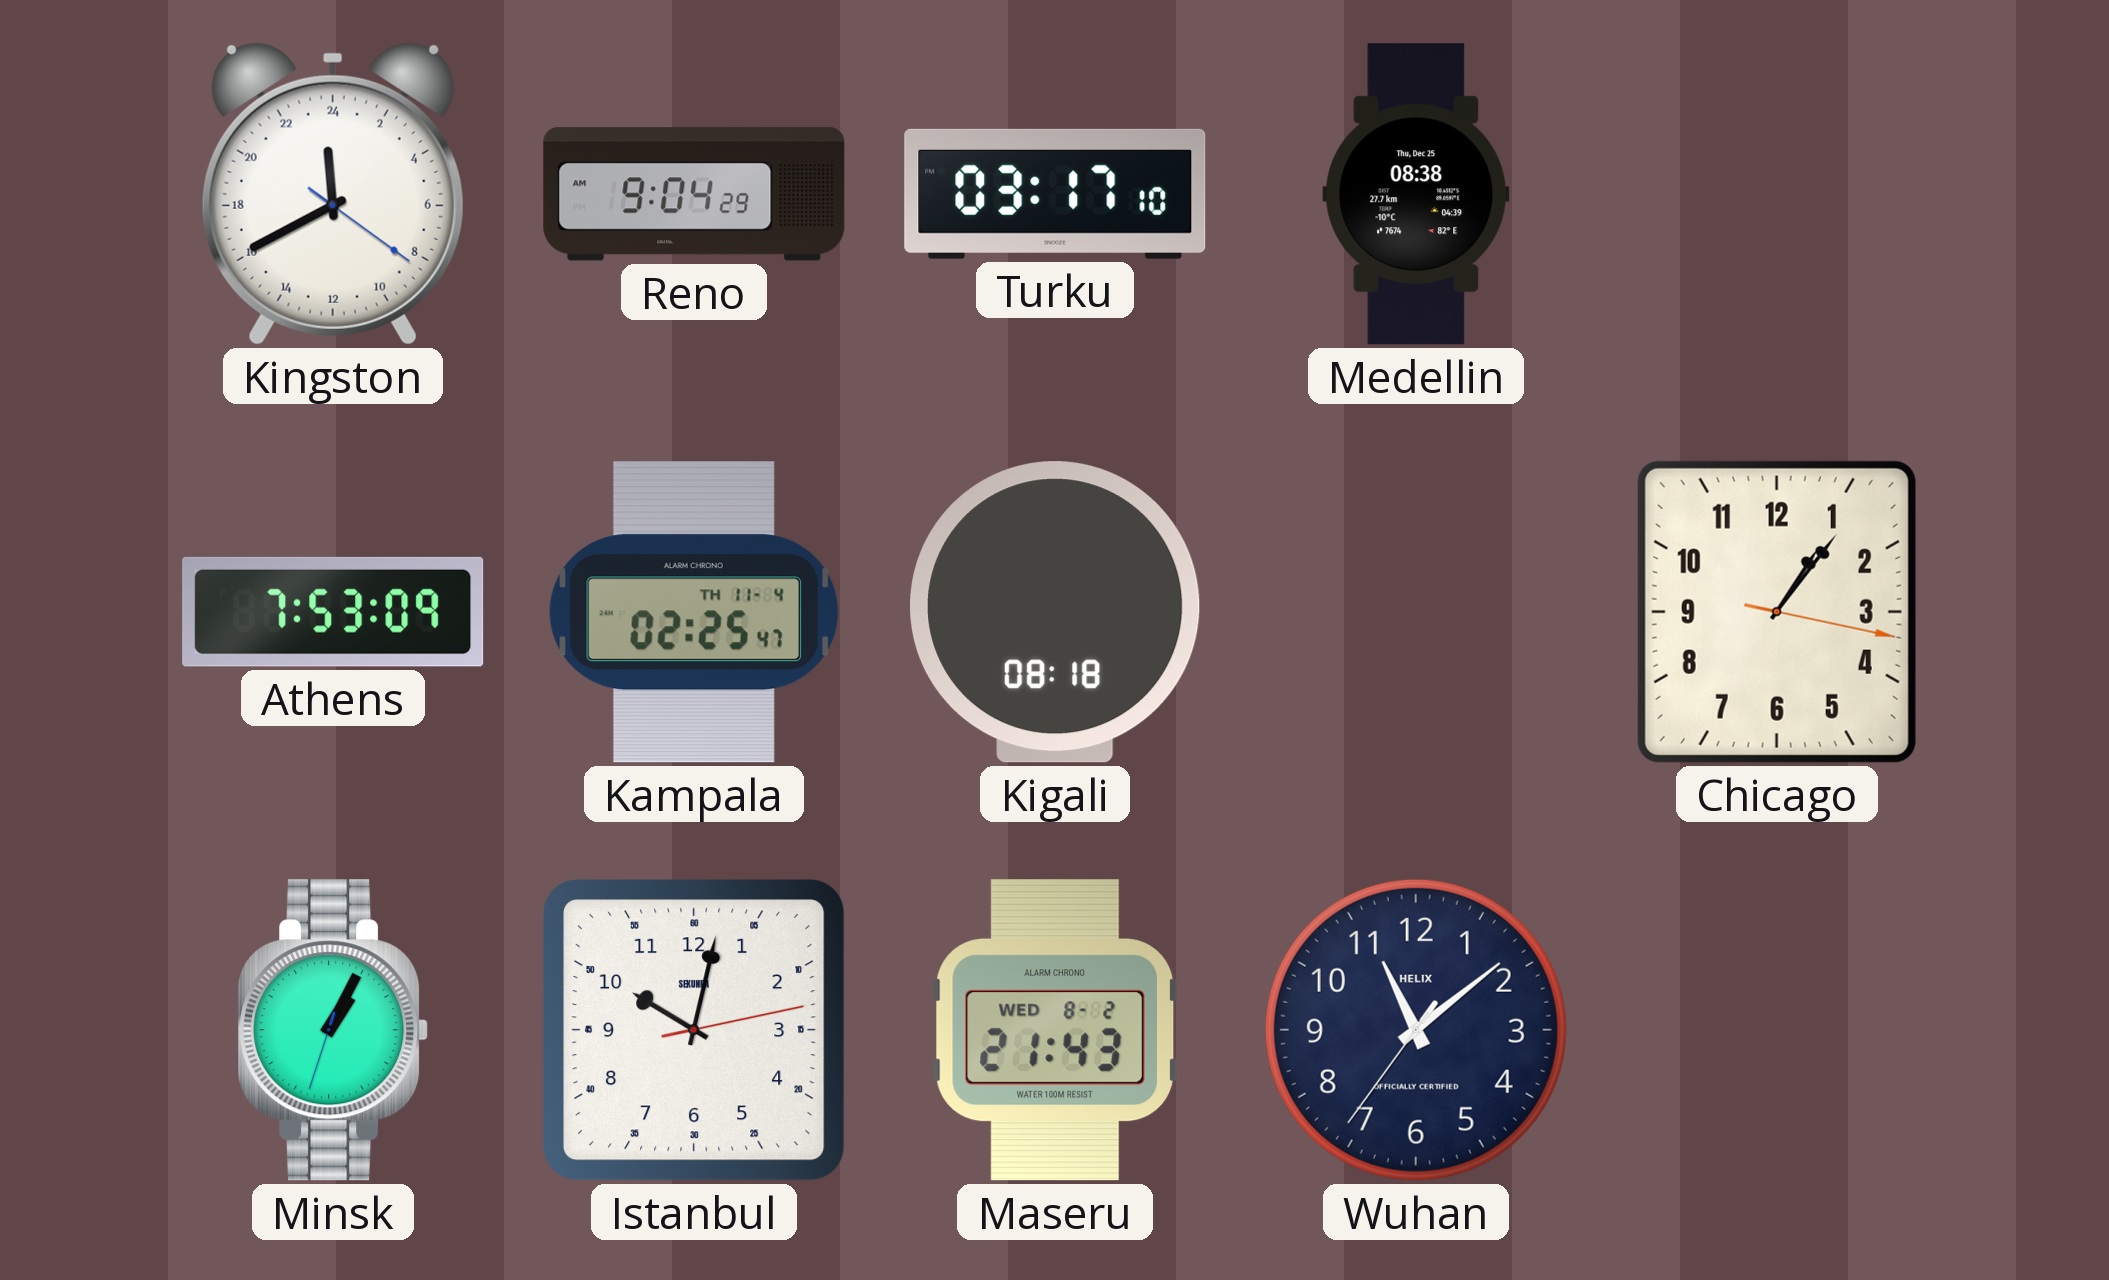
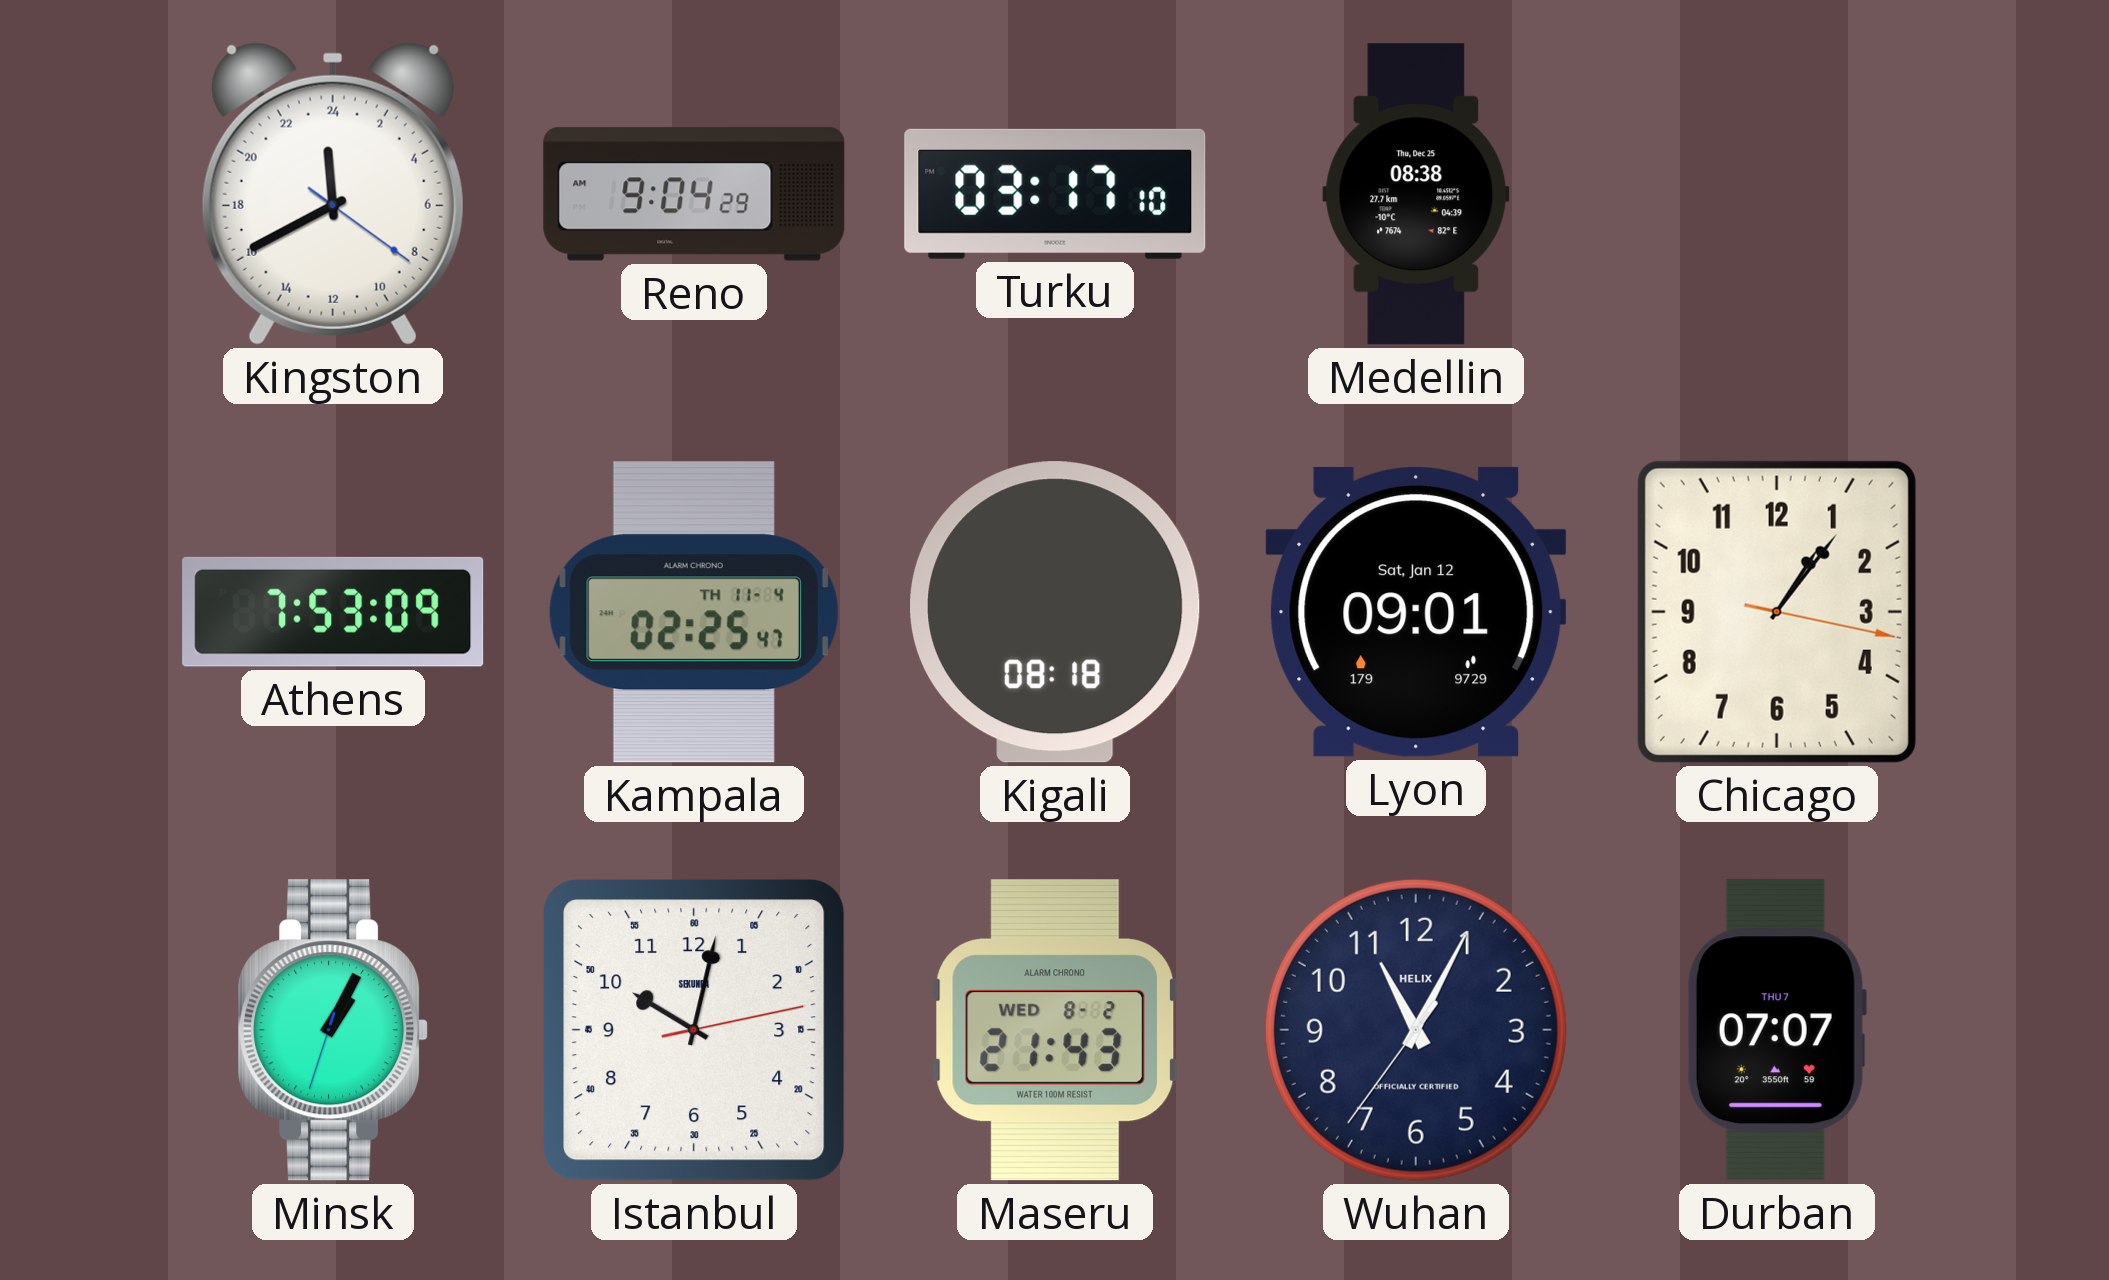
Lyon: none -> 09:01 (1416, 612)
Wuhan: 11:08 -> 11:04 (1416, 1030)
Durban: none -> 07:07 (1776, 1030)
